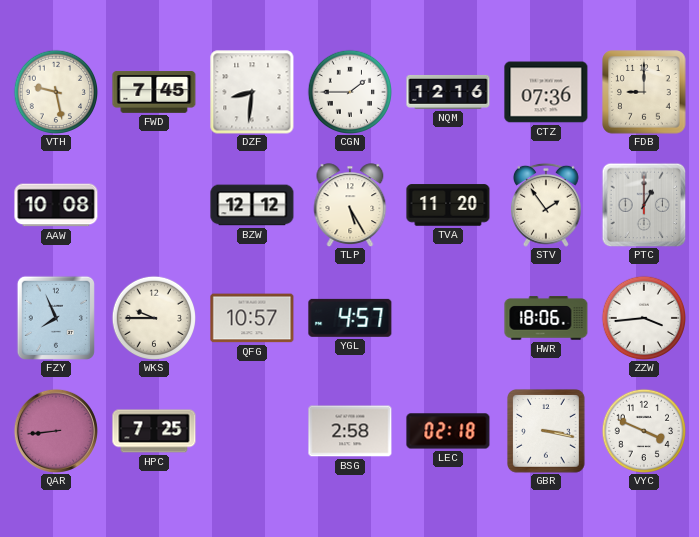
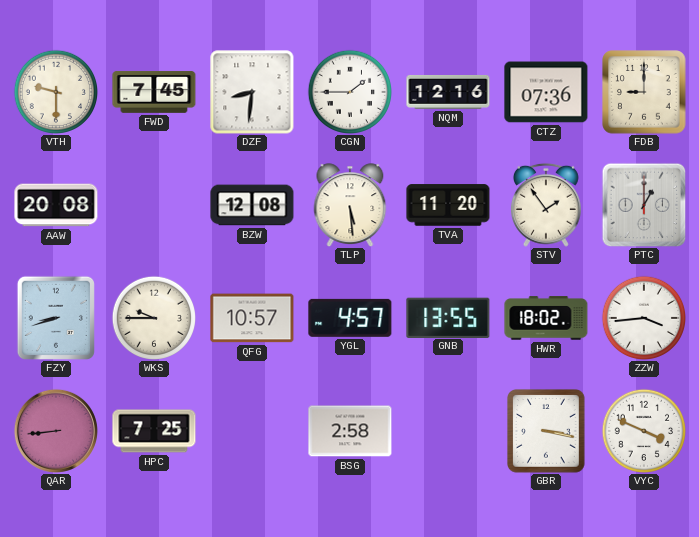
VTH: 9:28 -> 9:30 (55, 91)
AAW: 10:08 -> 20:08 (56, 205)
BZW: 12:12 -> 12:08 (252, 205)
TLP: 5:25 -> 5:29 (350, 205)
FZY: 7:56 -> 8:42 (56, 318)
GNB: none -> 13:55 (448, 317)
HWR: 18:06 -> 18:02 (546, 318)
LEC: 02:18 -> none (448, 431)
